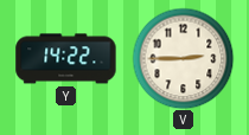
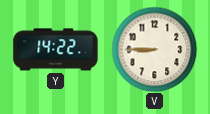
V: 2:45 -> 8:45 (154, 49)
